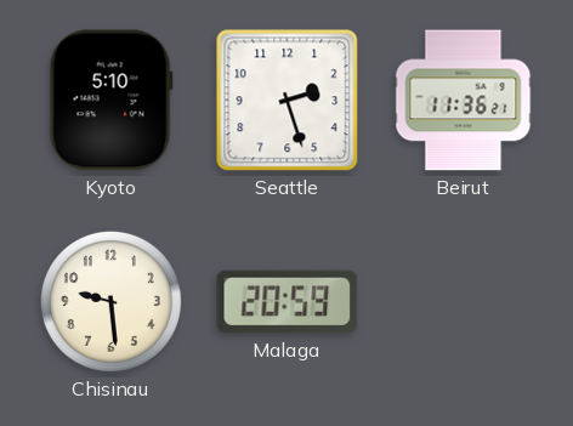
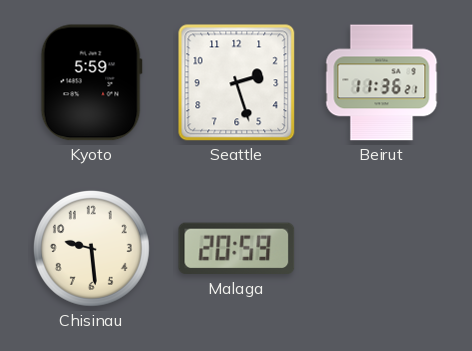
Kyoto: 5:10 -> 5:59 (91, 83)
